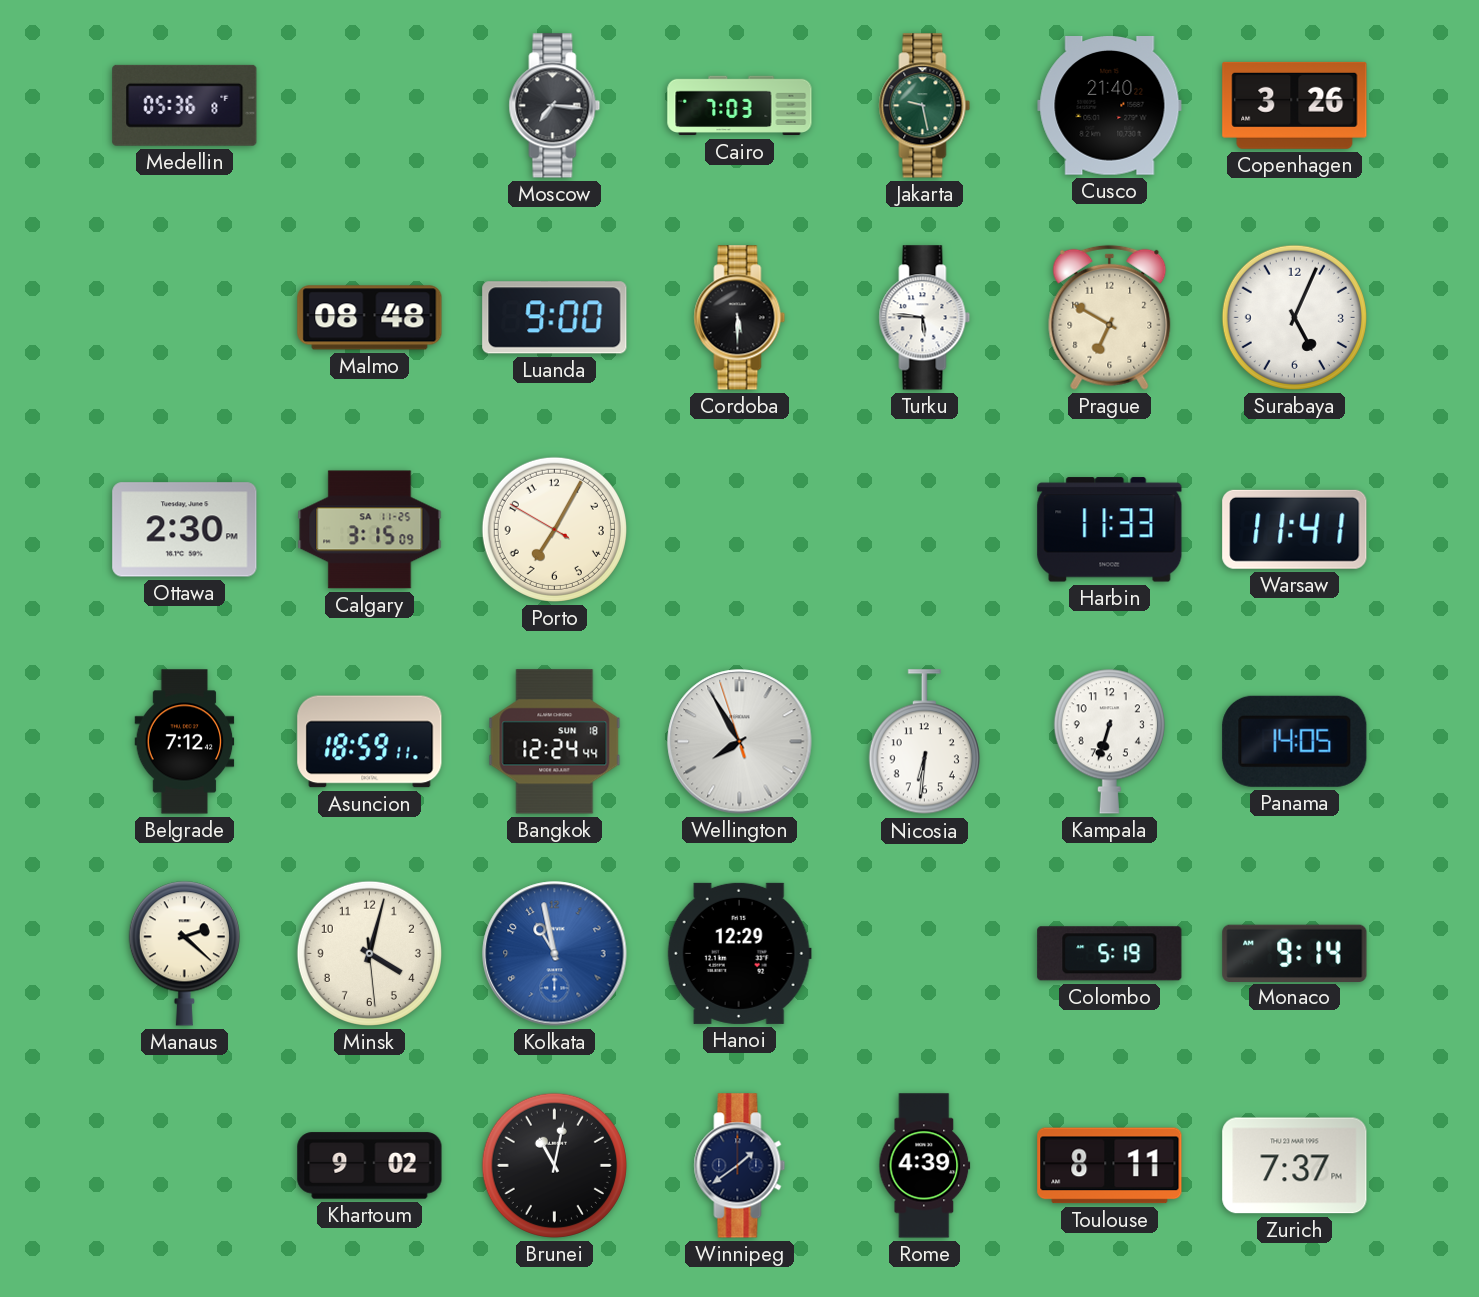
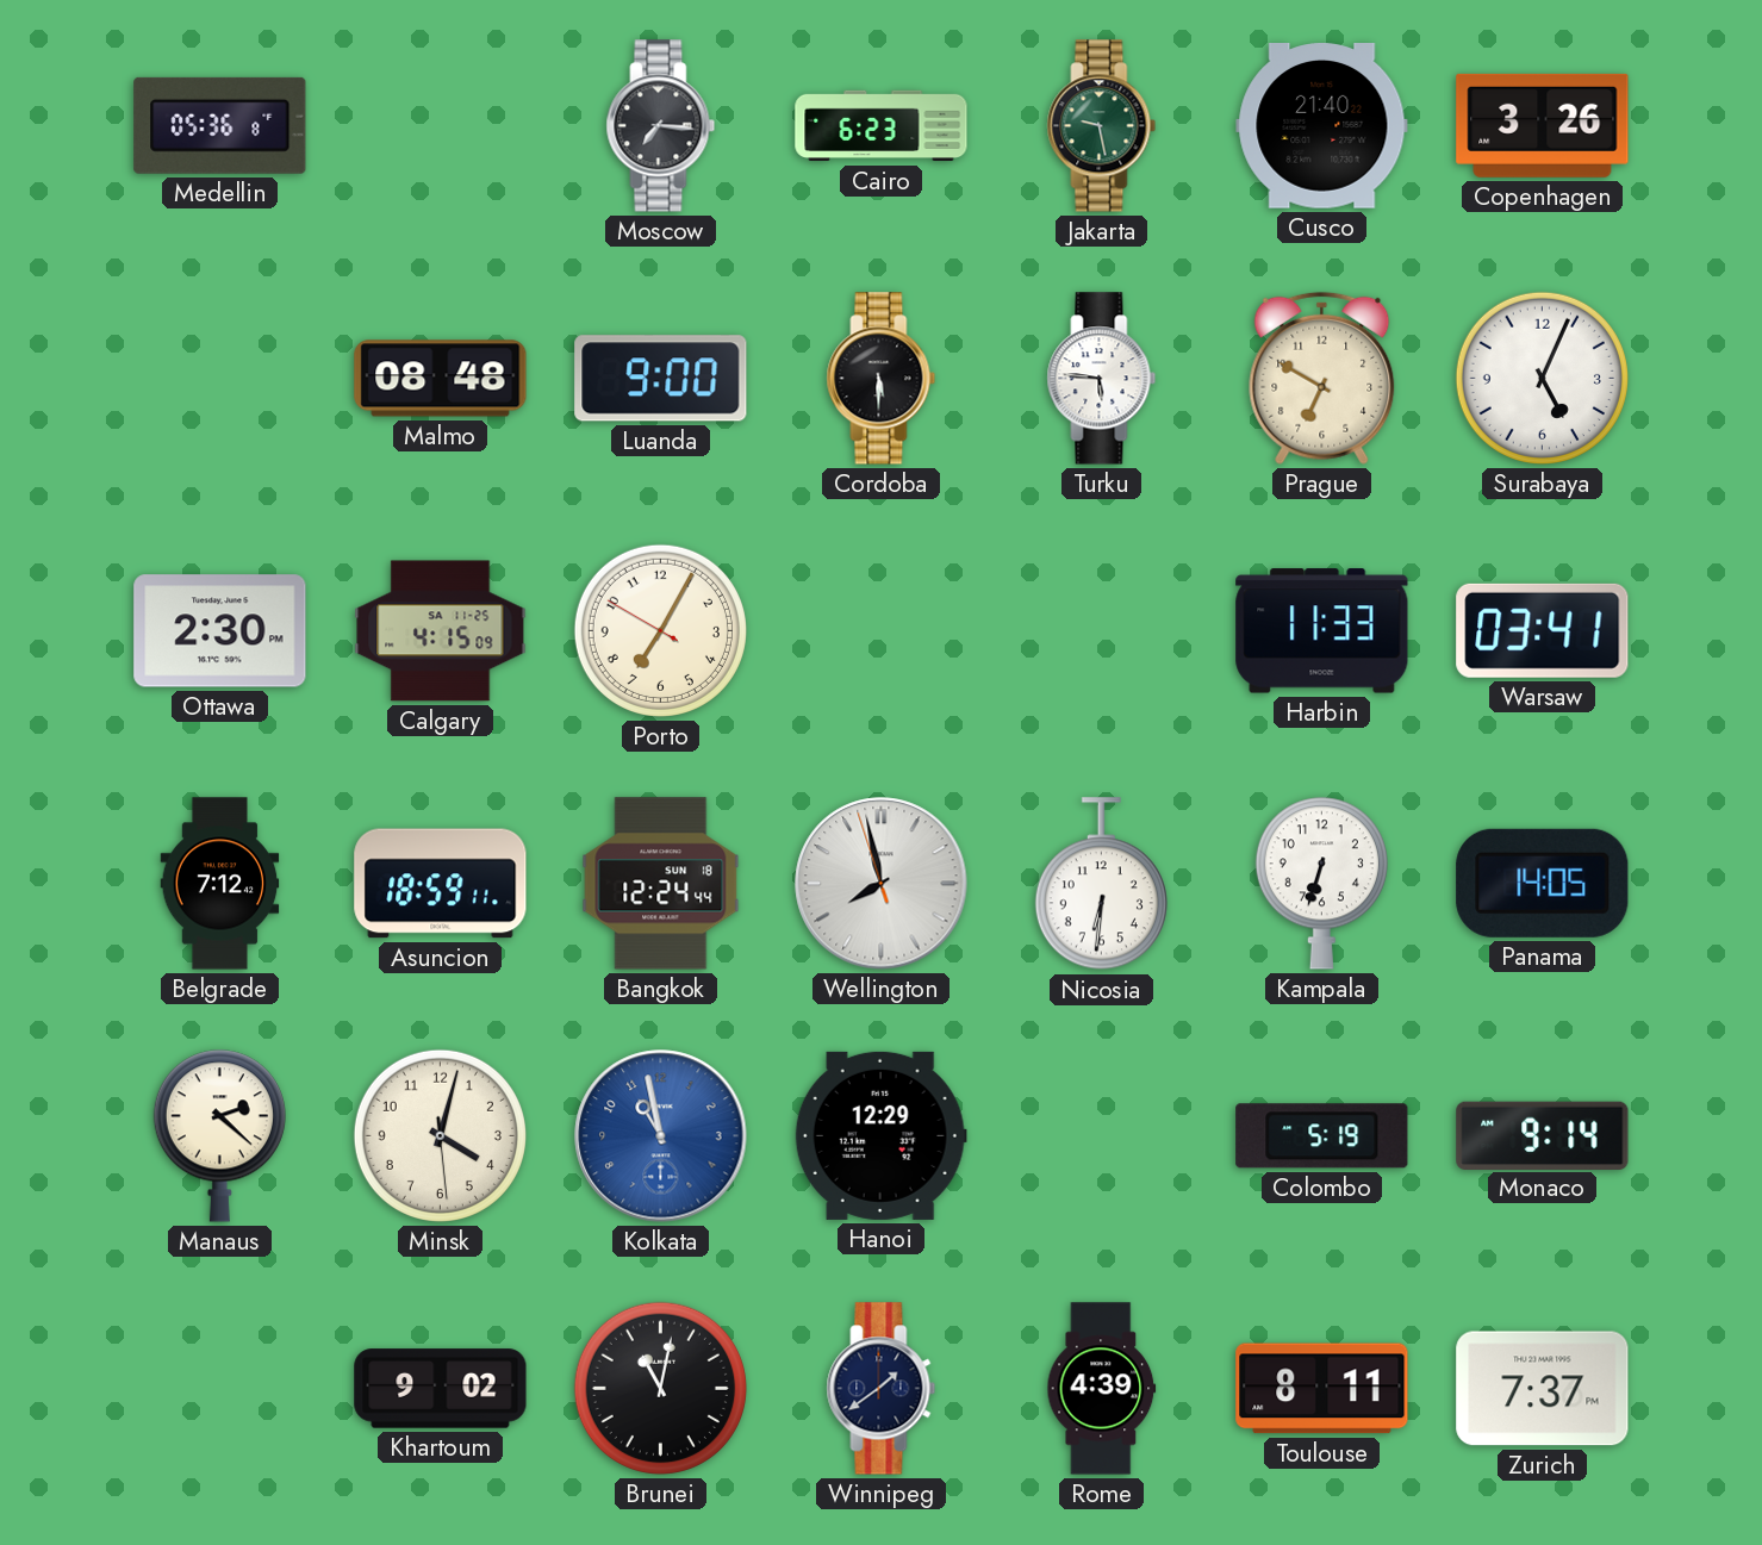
Cairo: 7:03 -> 6:23 (882, 126)
Calgary: 3:15 -> 4:15 (441, 631)
Warsaw: 11:41 -> 03:41 (1543, 630)
Wellington: 7:54 -> 7:57 (882, 884)
